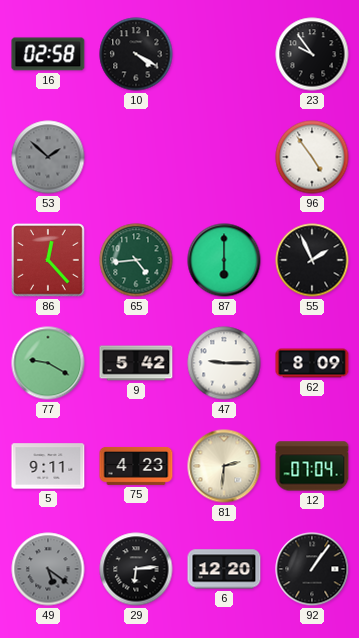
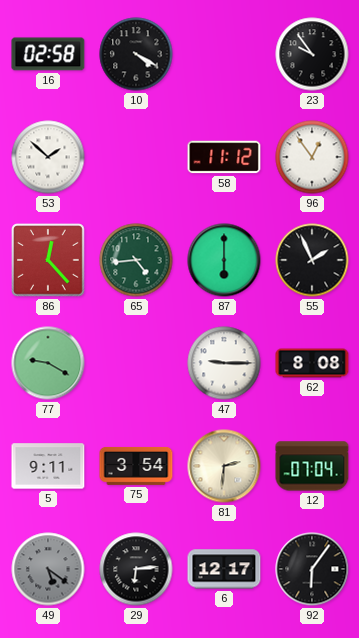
53 dial: grey -> white (48, 157)
58: none -> 11:12 (224, 157)
96: 4:54 -> 12:54 (312, 157)
9: 5:42 -> none (136, 363)
62: 8:09 -> 8:08 (312, 363)
75: 4:23 -> 3:54 (136, 466)
6: 12:20 -> 12:17 (224, 569)
92: 1:06 -> 6:06 (312, 569)
